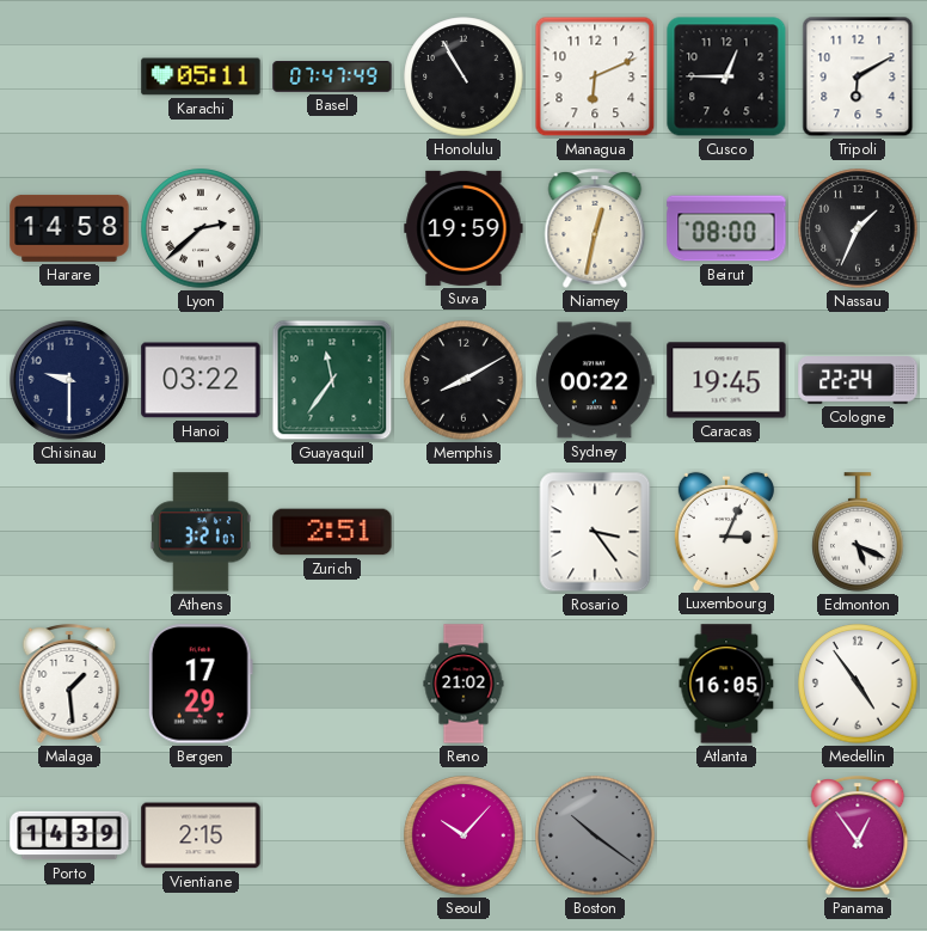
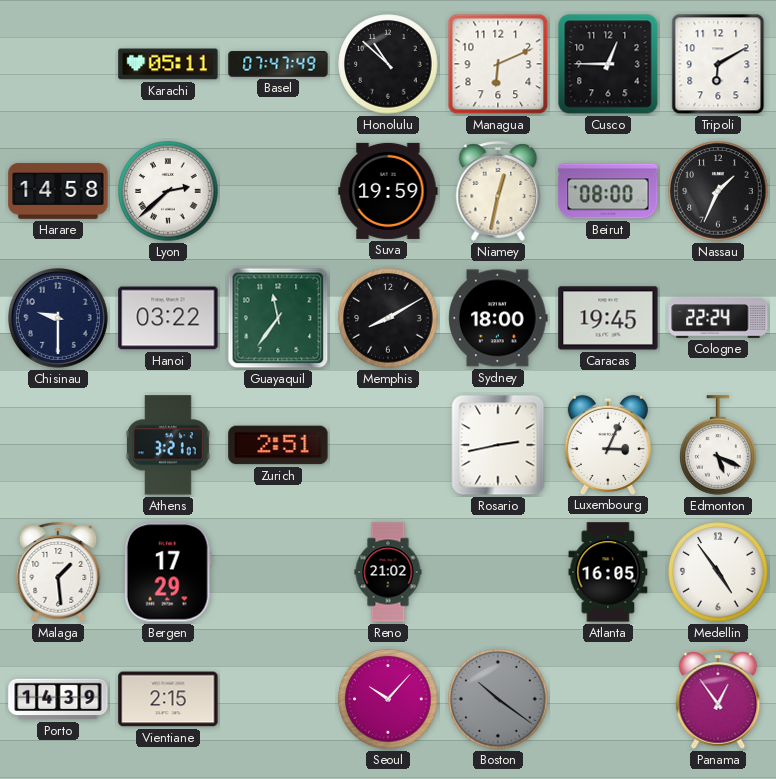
Honolulu: 10:55 -> 10:52 (388, 64)
Sydney: 00:22 -> 18:00 (498, 318)
Rosario: 3:24 -> 2:43 (498, 445)
